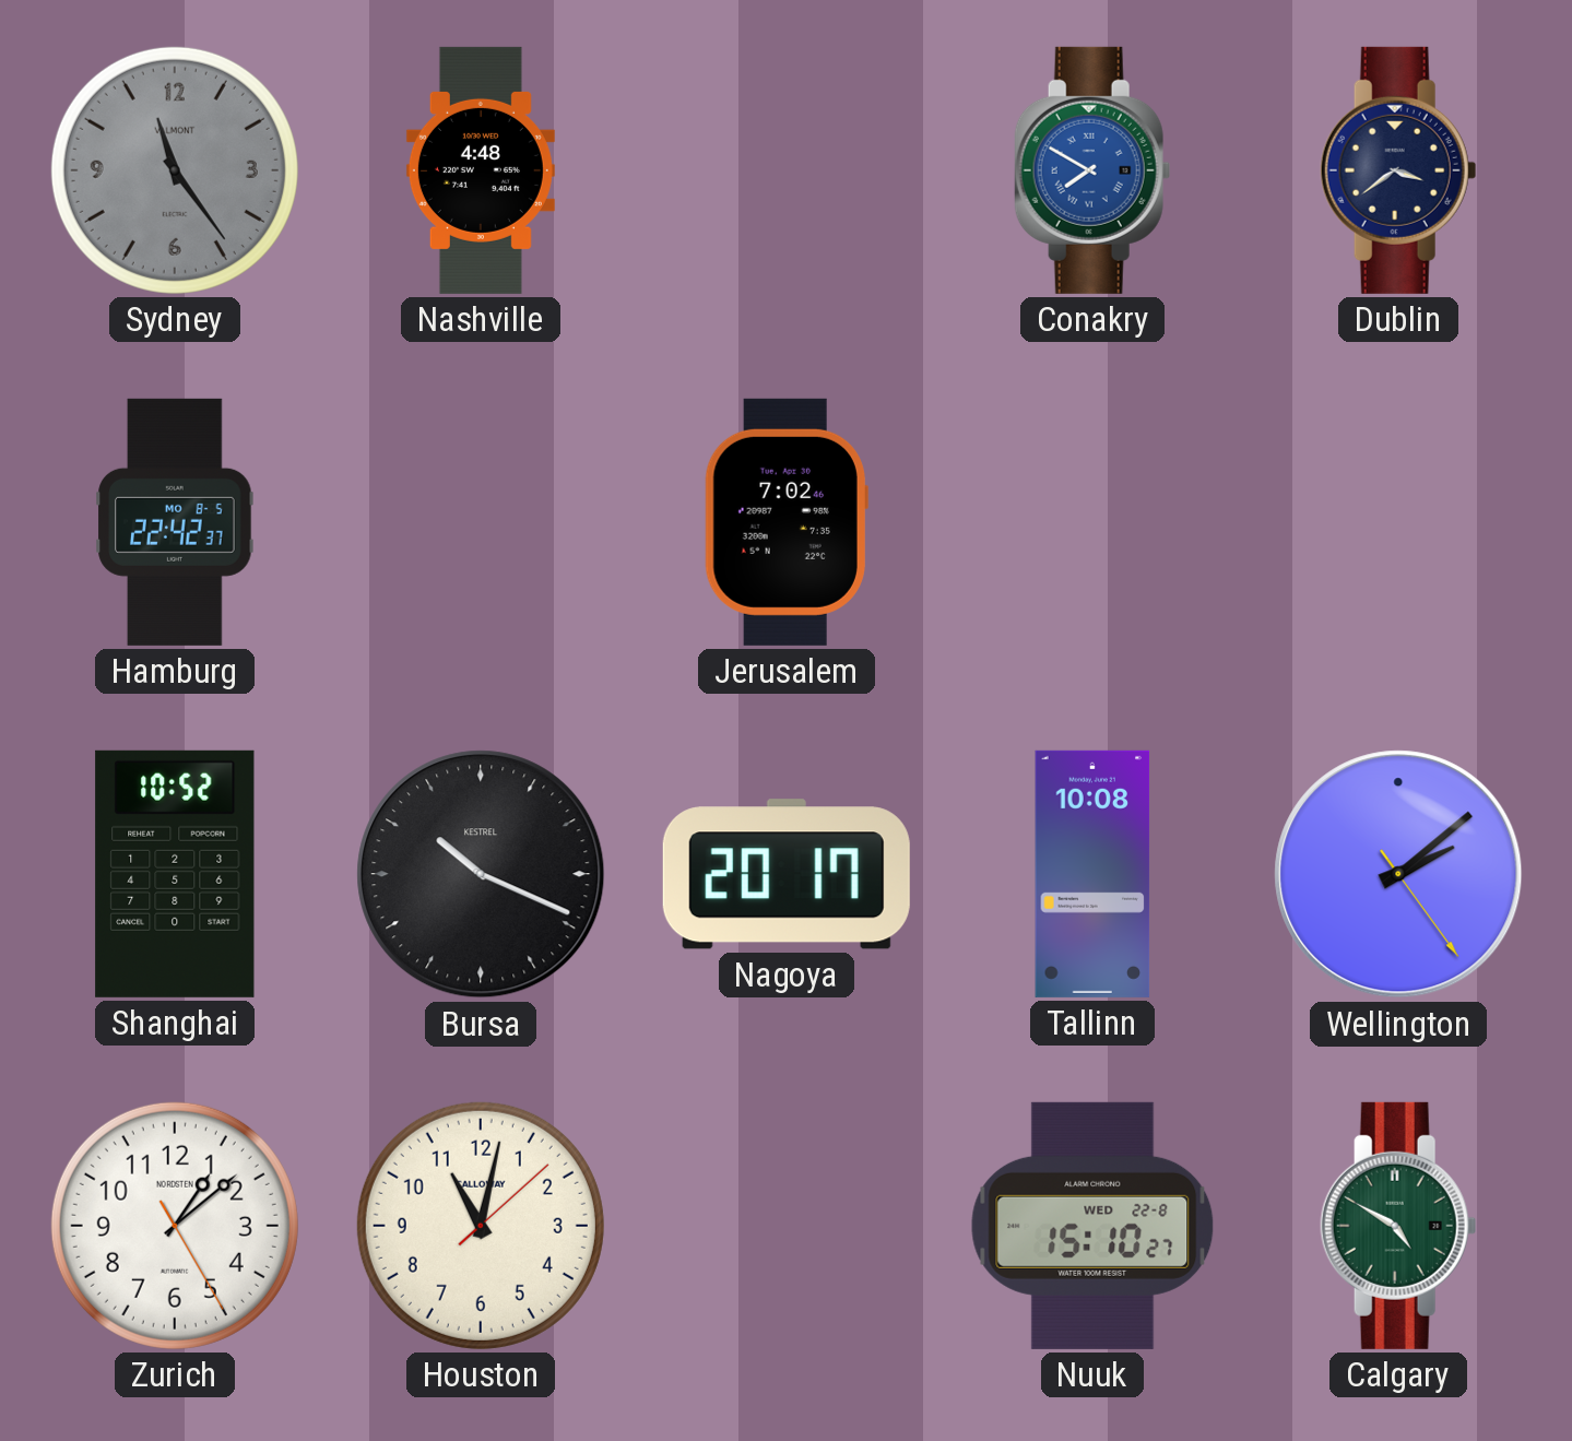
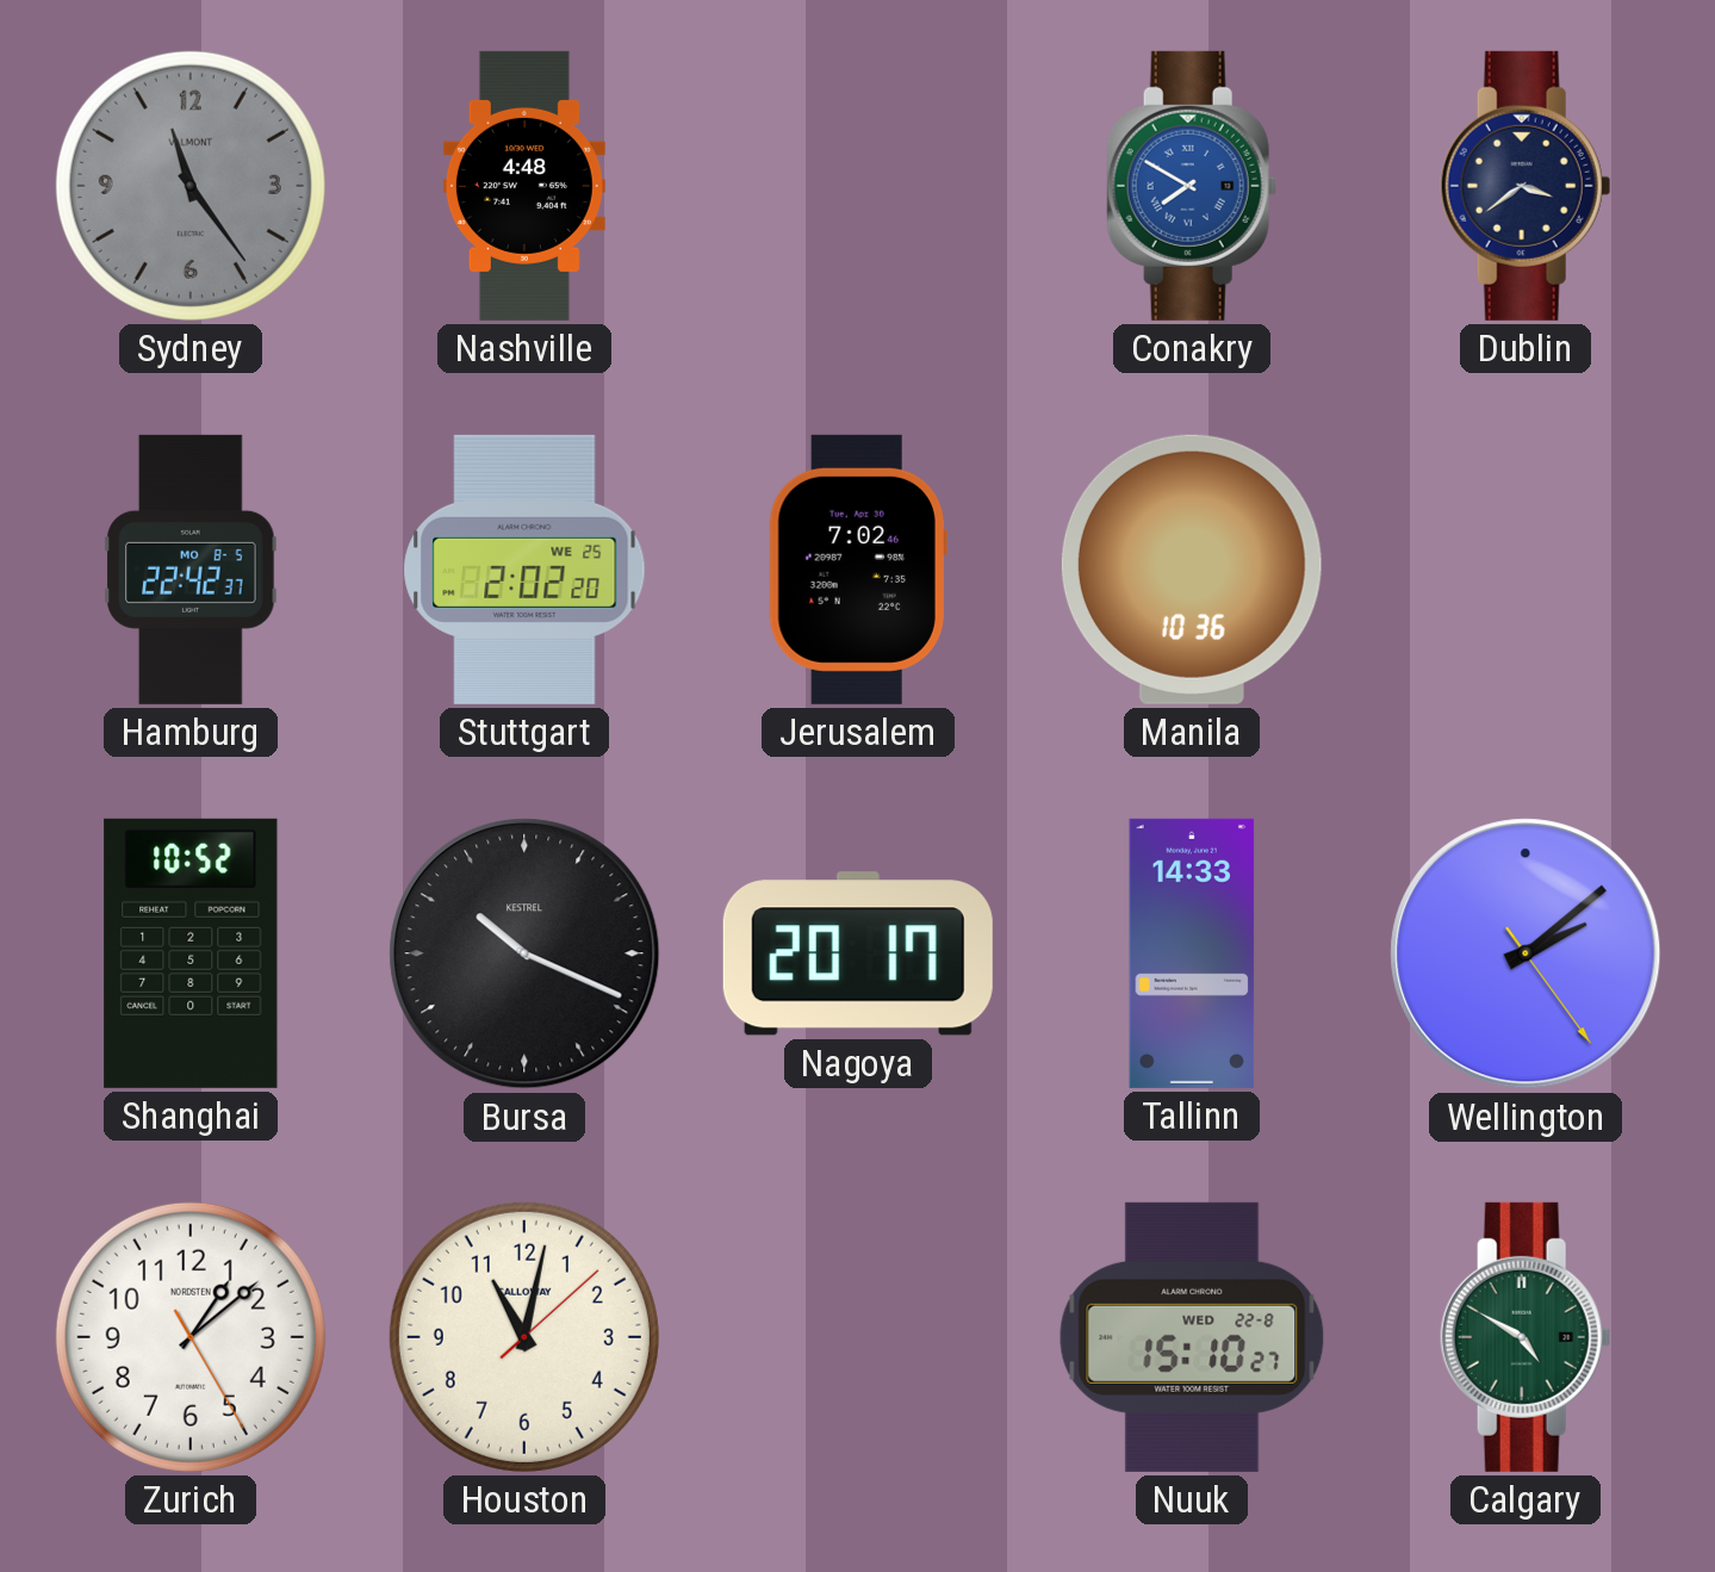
Stuttgart: none -> 2:02 (524, 570)
Manila: none -> 10:36 (1192, 570)
Tallinn: 10:08 -> 14:33 (1192, 953)
